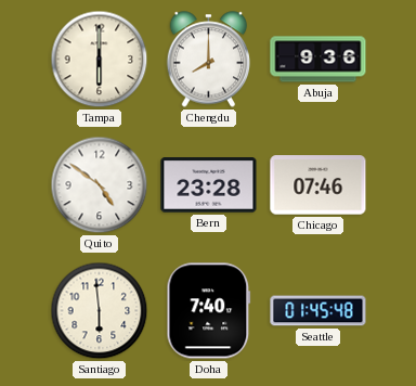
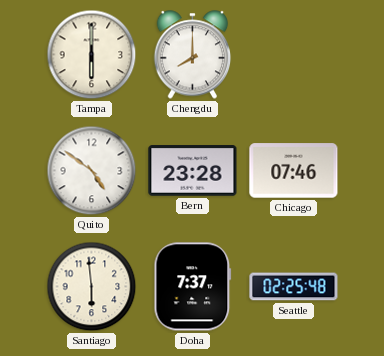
Abuja: 9:36 -> none (318, 60)
Doha: 7:40 -> 7:37 (193, 287)
Seattle: 01:45 -> 02:25 (294, 287)
